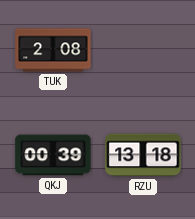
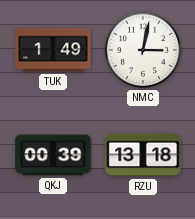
TUK: 2:08 -> 1:49 (53, 50)
NMC: none -> 3:02 (143, 50)
